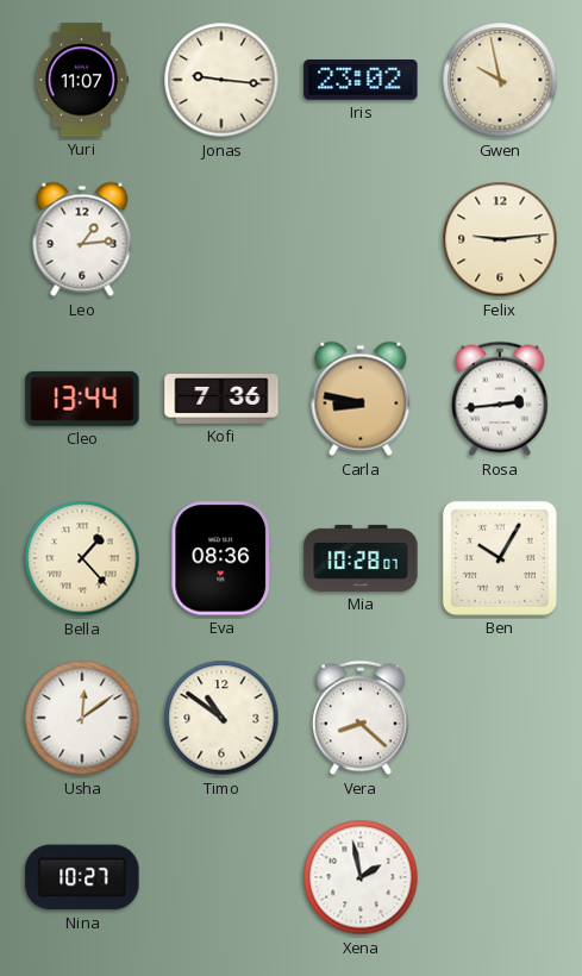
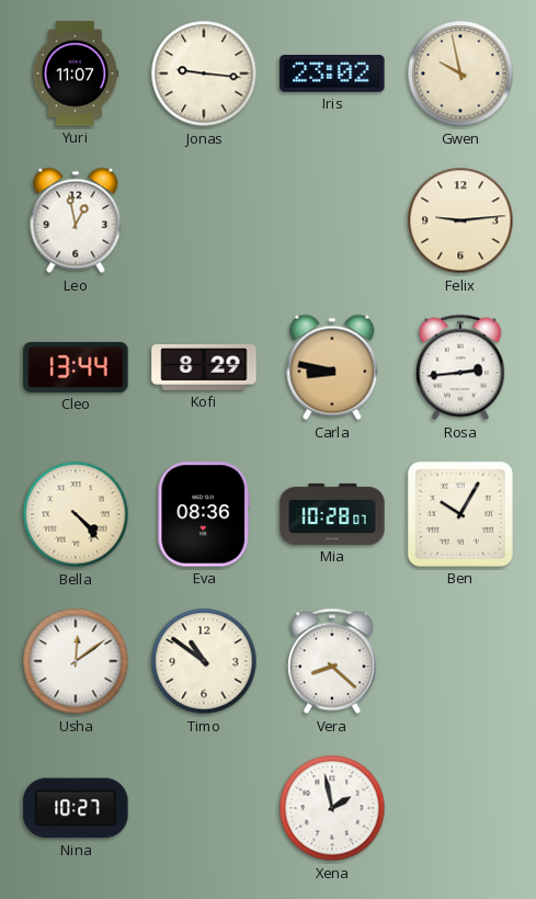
Leo: 1:14 -> 12:58 (76, 220)
Kofi: 7:36 -> 8:29 (204, 368)
Bella: 1:23 -> 4:23 (76, 514)
